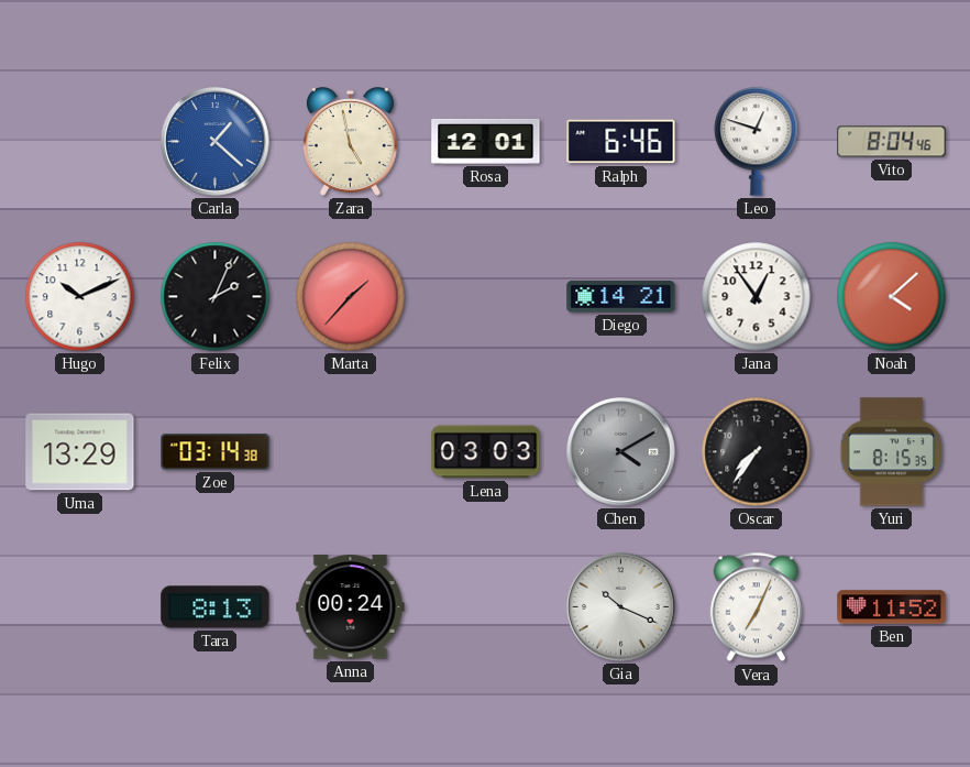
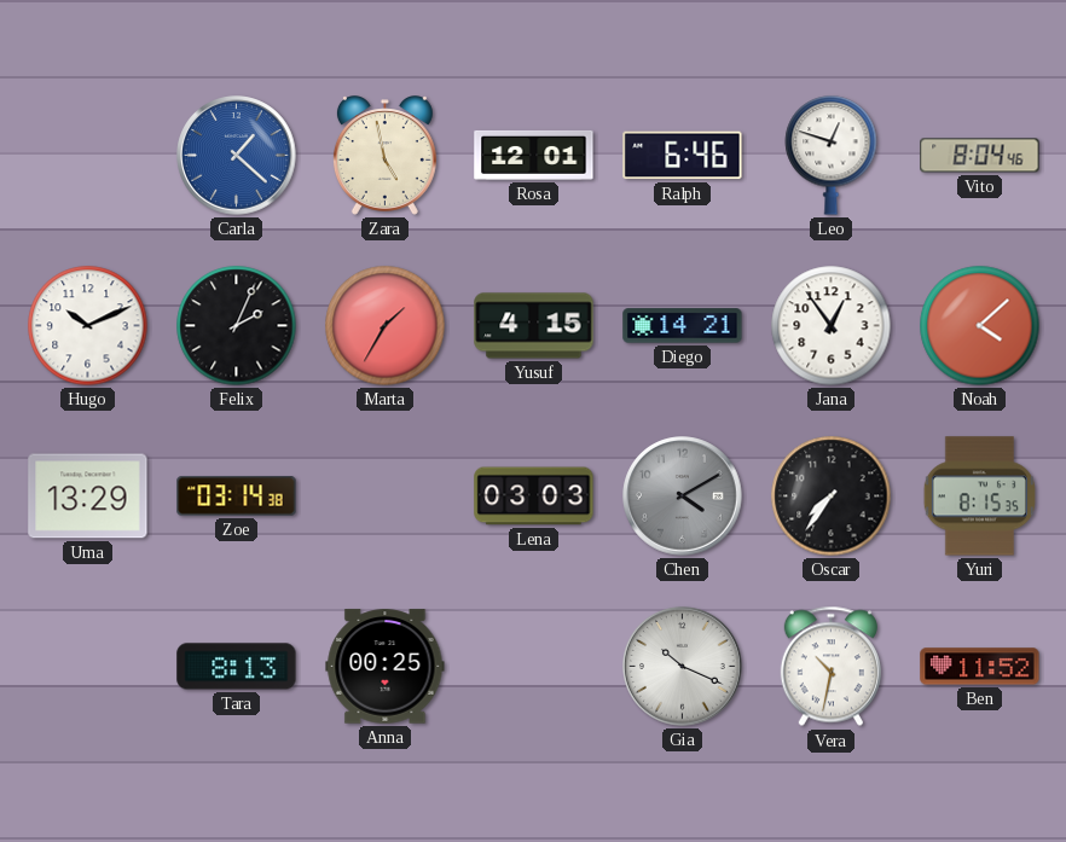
Marta: 1:37 -> 1:35 (386, 326)
Yusuf: none -> 4:15 (534, 326)
Anna: 00:24 -> 00:25 (386, 667)
Vera: 7:04 -> 10:32 (830, 667)
